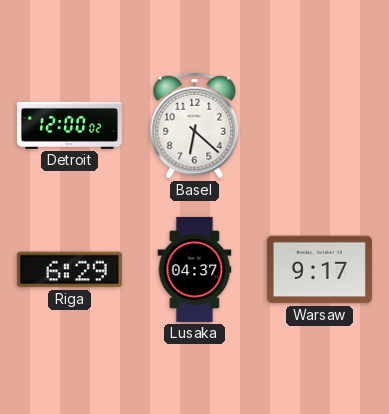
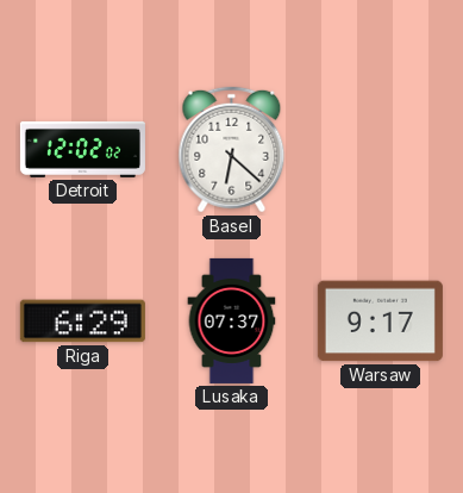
Detroit: 12:00 -> 12:02 (82, 149)
Lusaka: 04:37 -> 07:37 (232, 320)
